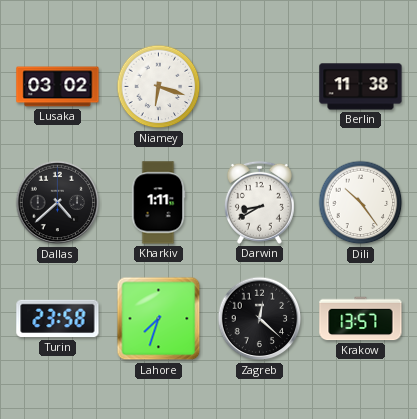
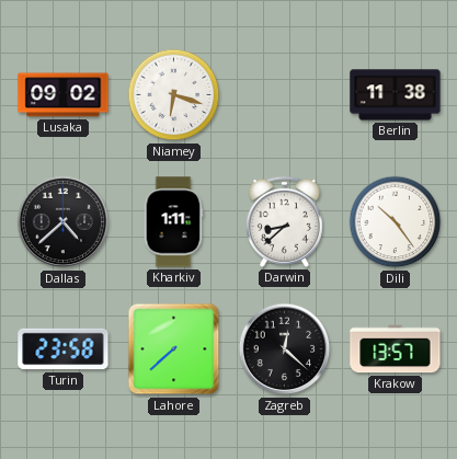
Lusaka: 03:02 -> 09:02 (64, 95)
Darwin: 8:40 -> 8:38 (284, 221)
Lahore: 7:33 -> 7:38 (174, 349)
